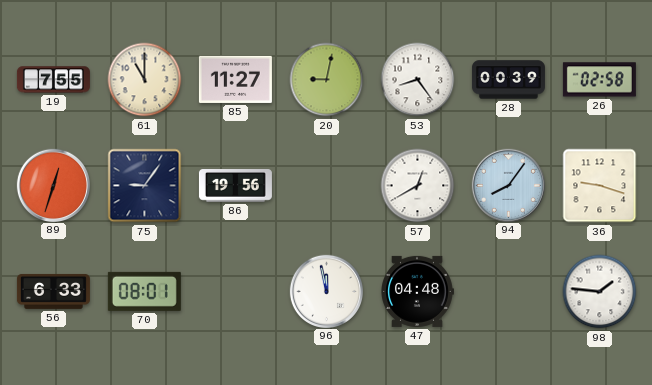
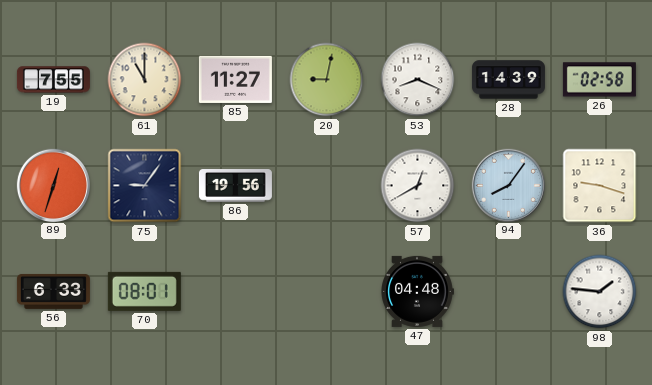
53: 8:24 -> 8:19 (418, 80)
28: 00:39 -> 14:39 (508, 80)
96: 11:58 -> none (326, 291)
